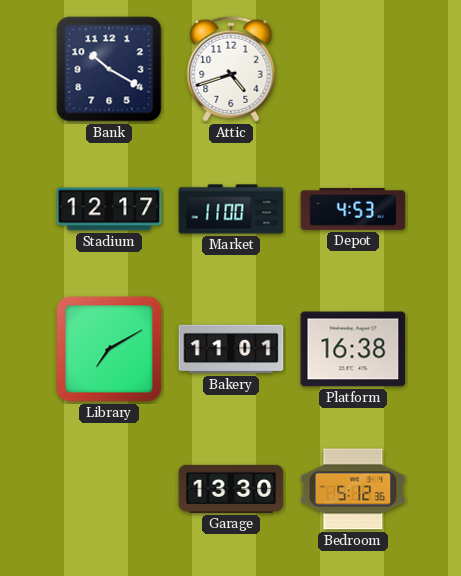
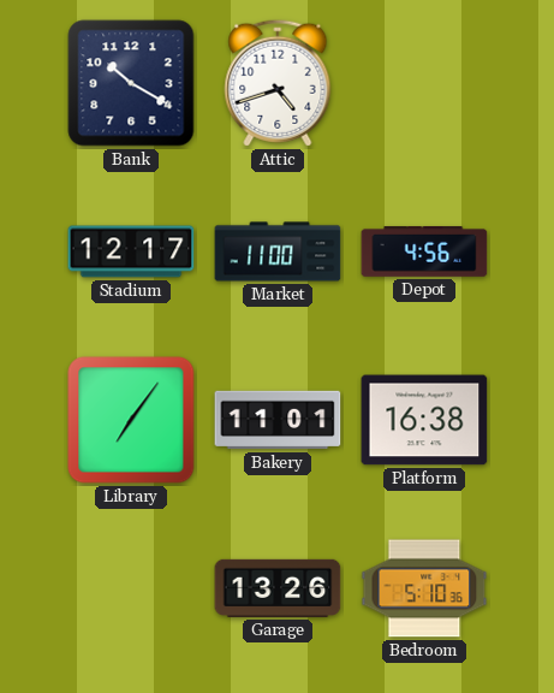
Depot: 4:53 -> 4:56 (424, 251)
Library: 7:10 -> 7:06 (131, 420)
Garage: 13:30 -> 13:26 (278, 588)
Bedroom: 5:12 -> 5:10 (424, 588)
